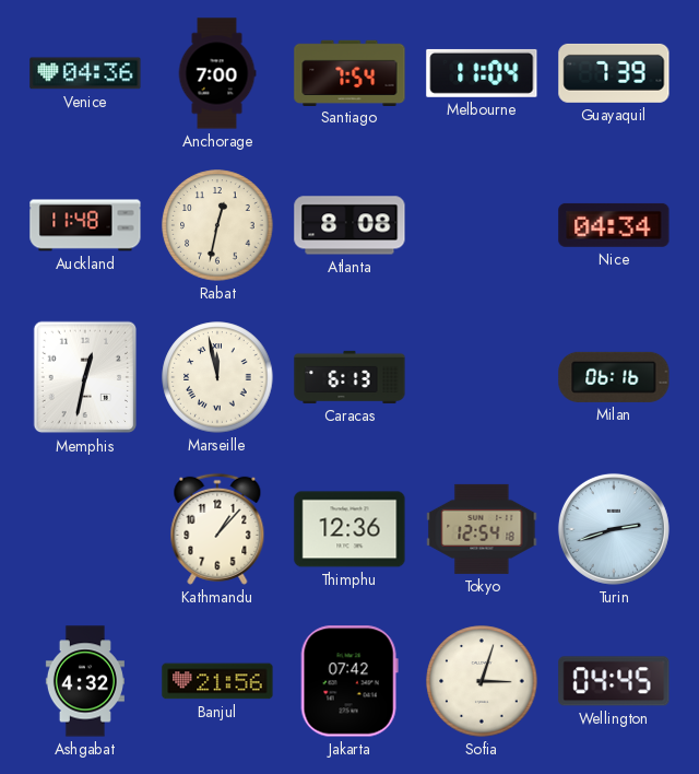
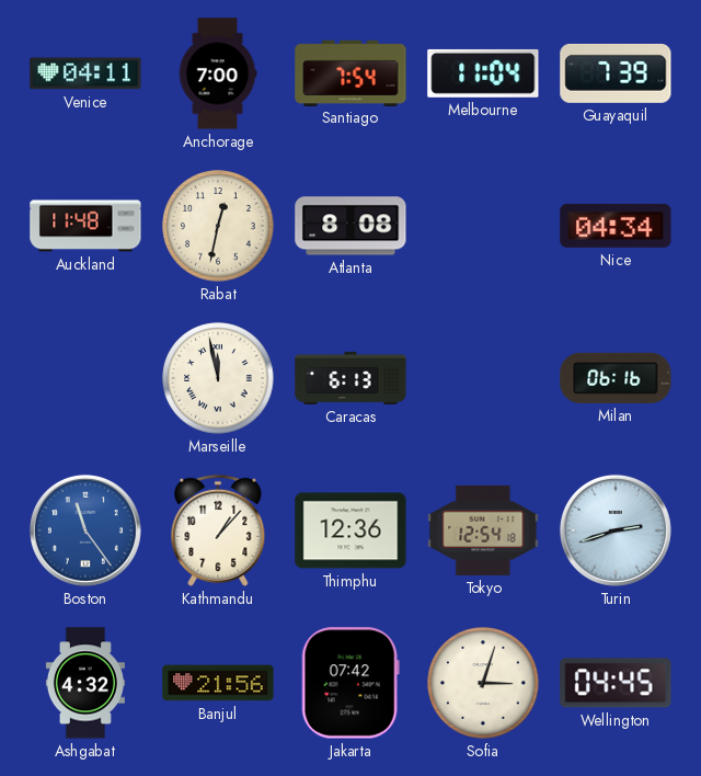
Venice: 04:36 -> 04:11 (85, 73)
Memphis: 12:32 -> none (85, 377)
Boston: none -> 11:24 (85, 530)
